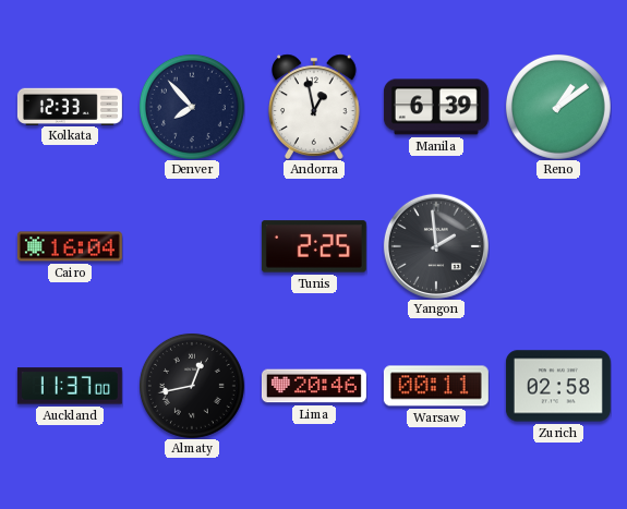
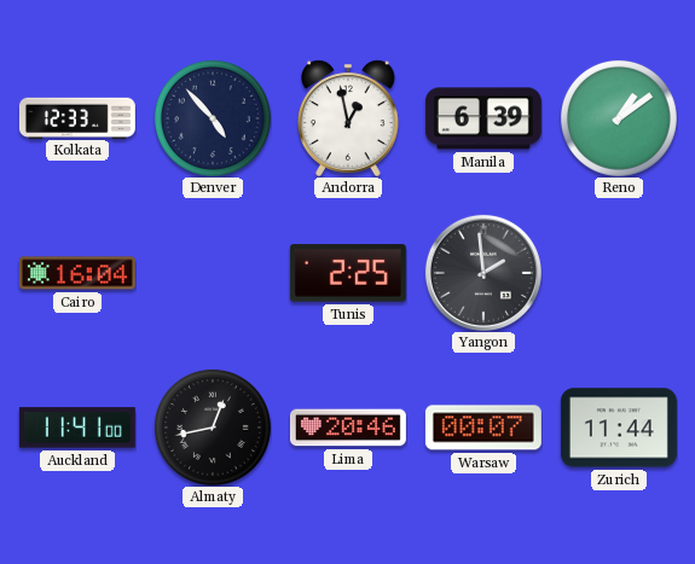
Denver: 7:53 -> 4:53 (213, 118)
Auckland: 11:37 -> 11:41 (77, 428)
Warsaw: 00:11 -> 00:07 (483, 428)
Zurich: 02:58 -> 11:44 (619, 428)
